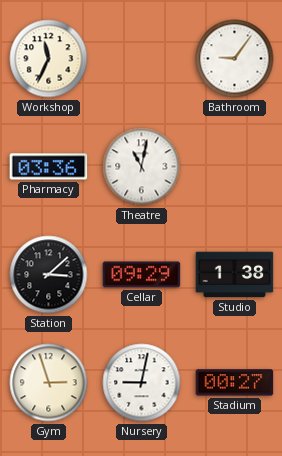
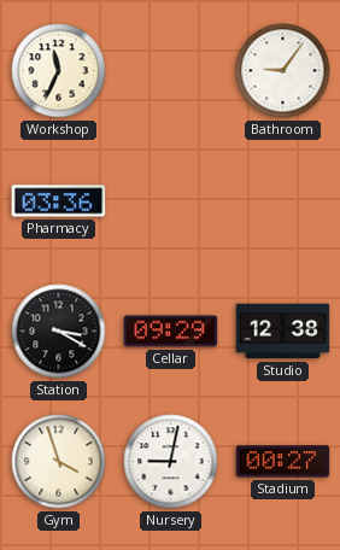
Theatre: 11:02 -> none (142, 167)
Station: 3:08 -> 3:20 (59, 332)
Studio: 1:38 -> 12:38 (283, 332)
Gym: 2:57 -> 3:57 (59, 462)
